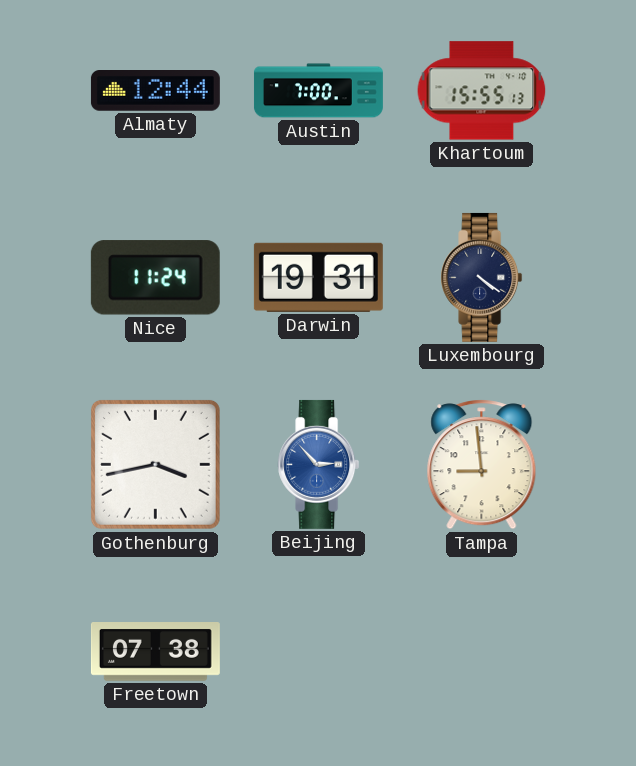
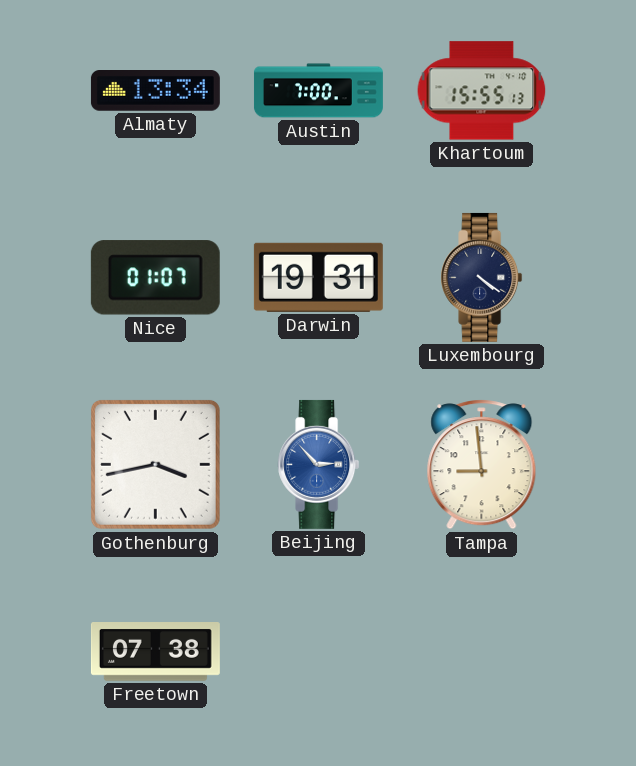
Almaty: 12:44 -> 13:34 (155, 91)
Nice: 11:24 -> 01:07 (155, 278)
